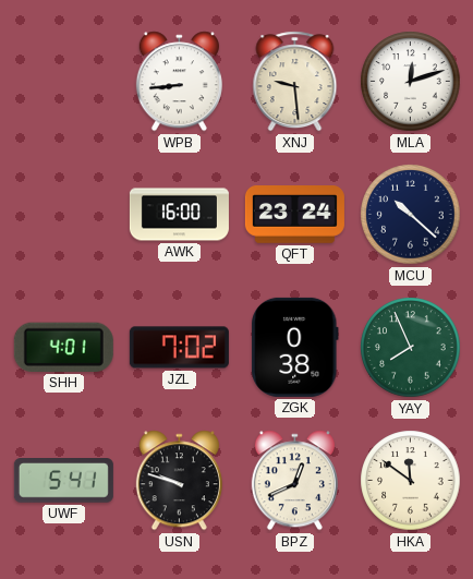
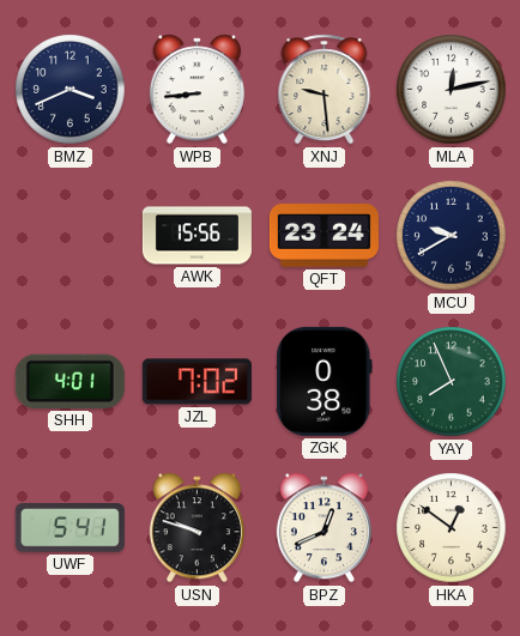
BMZ: none -> 3:41 (71, 90)
MLA: 12:12 -> 12:13 (452, 90)
AWK: 16:00 -> 15:56 (196, 236)
MCU: 10:22 -> 9:40 (452, 236)
HKA: 11:51 -> 12:51 (452, 528)
